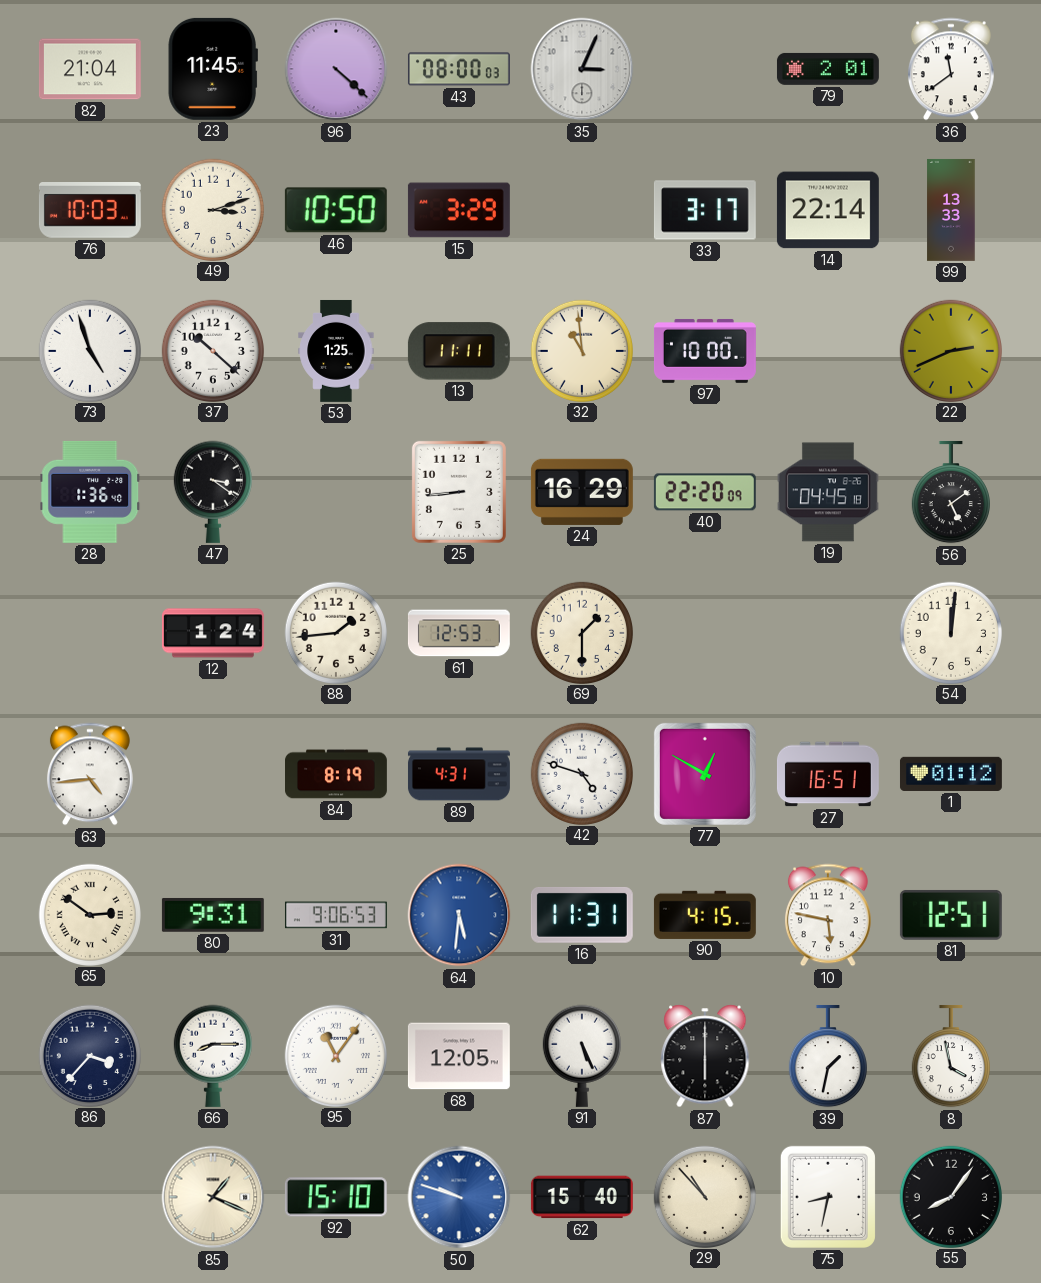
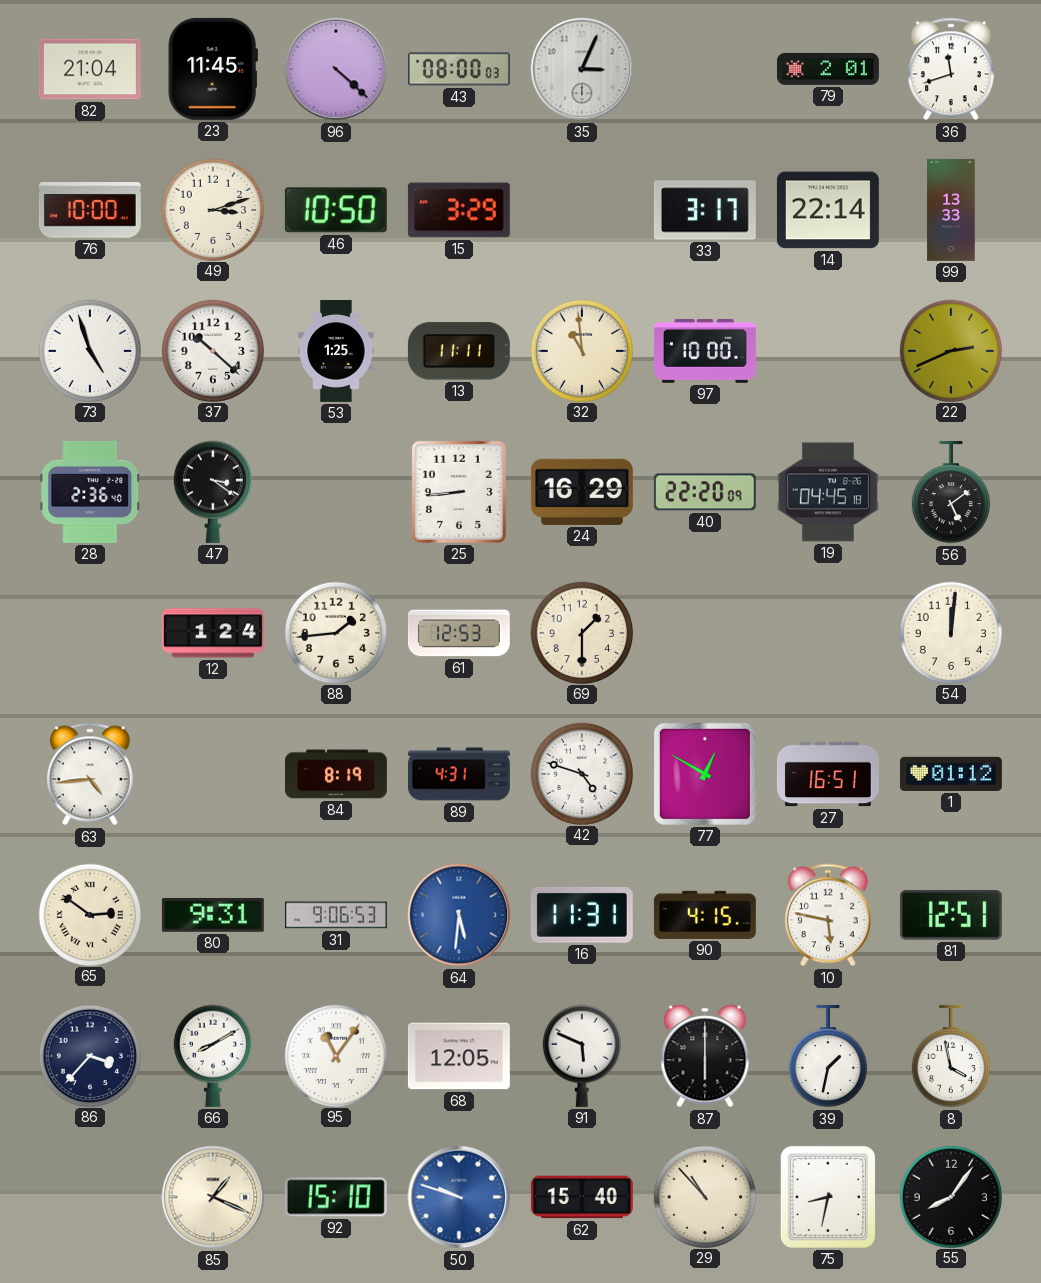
36: 11:39 -> 11:42 (951, 69)
76: 10:03 -> 10:00 (90, 211)
28: 1:36 -> 2:36 (90, 492)
66: 8:15 -> 8:10 (213, 1056)
91: 5:26 -> 5:49 (582, 1056)
